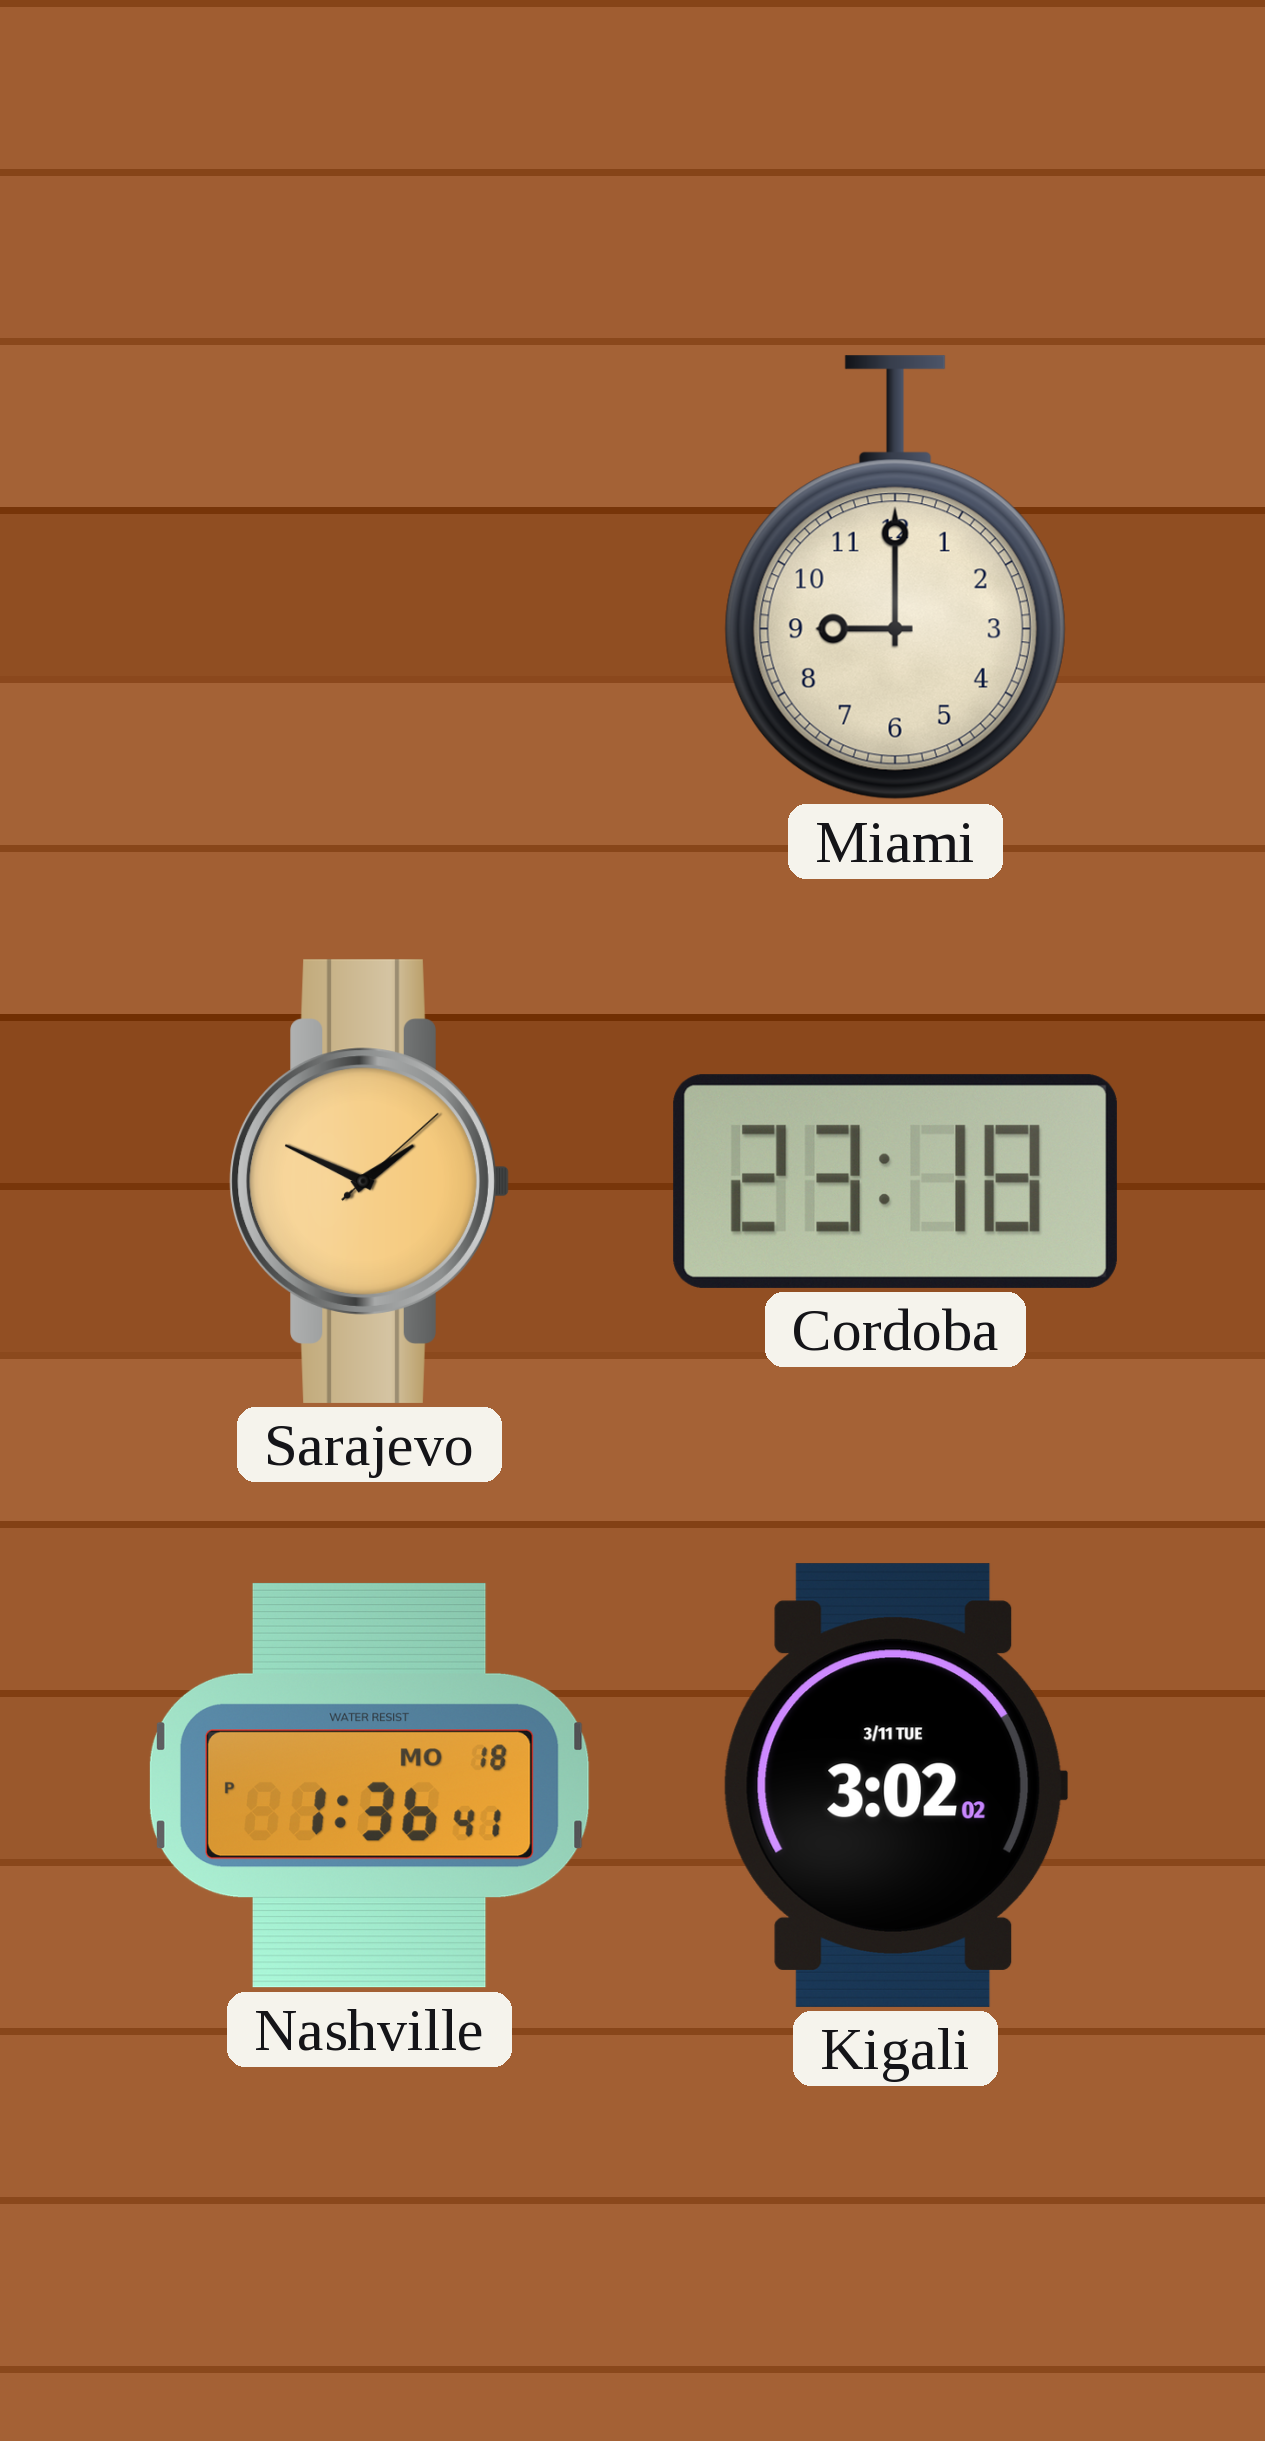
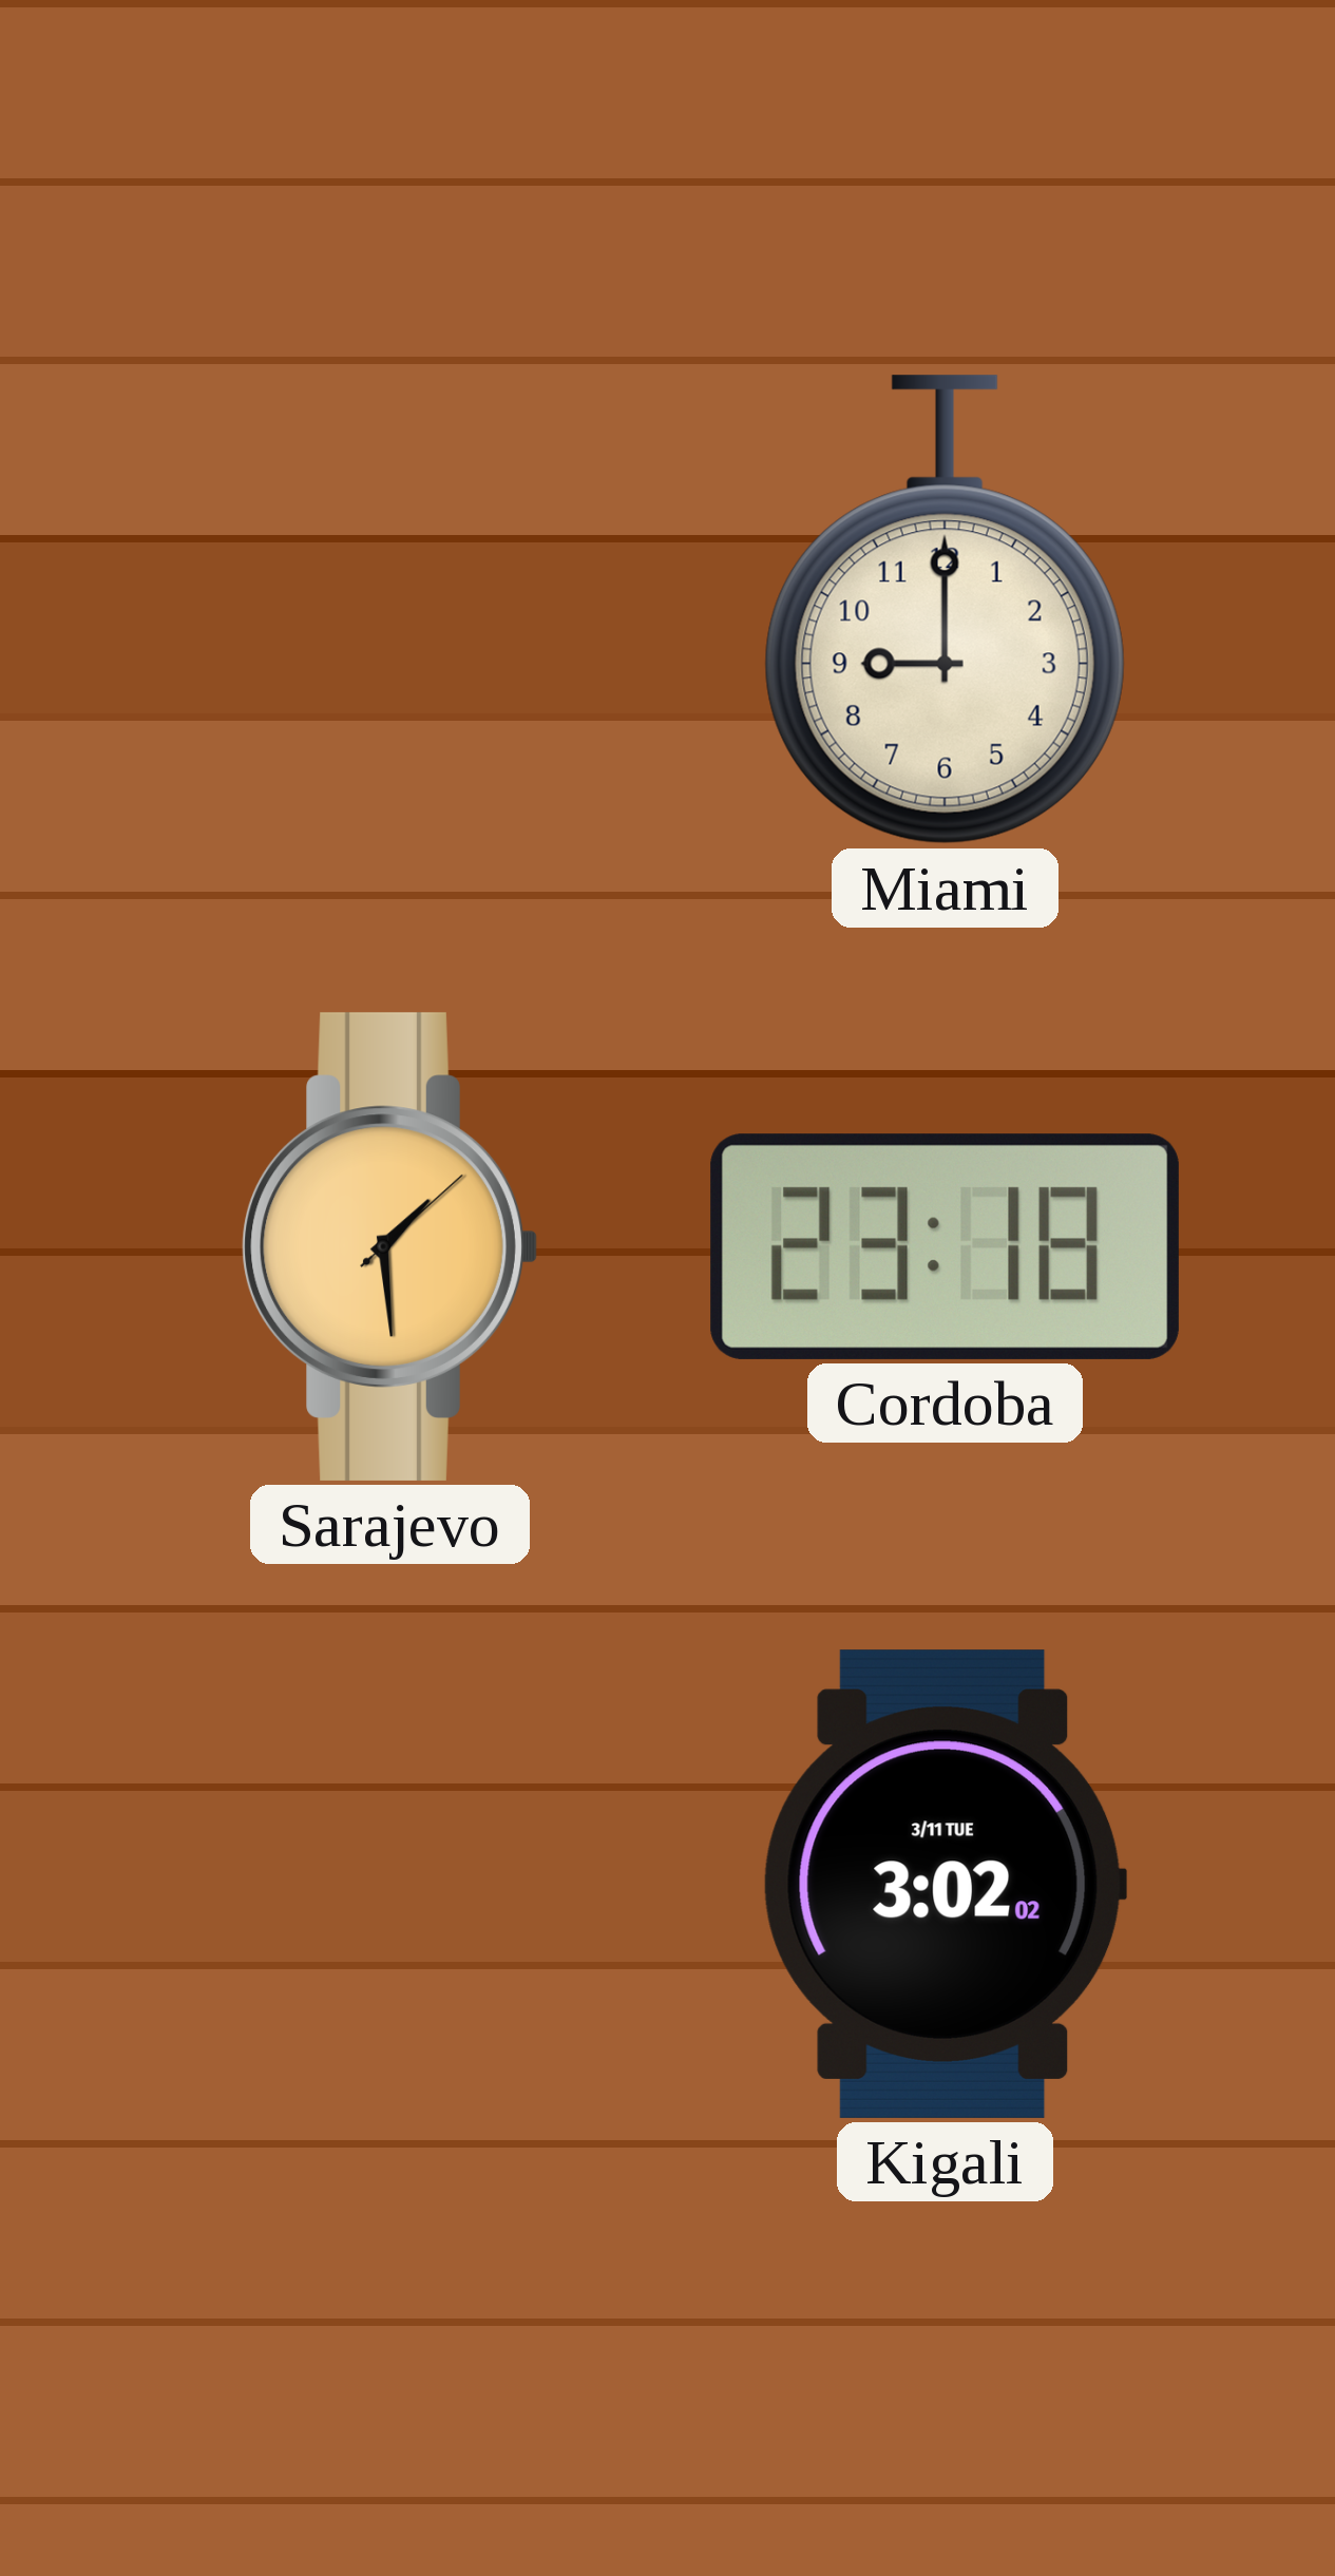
Sarajevo: 1:49 -> 1:29 (389, 1246)
Nashville: 1:36 -> none (369, 1785)
